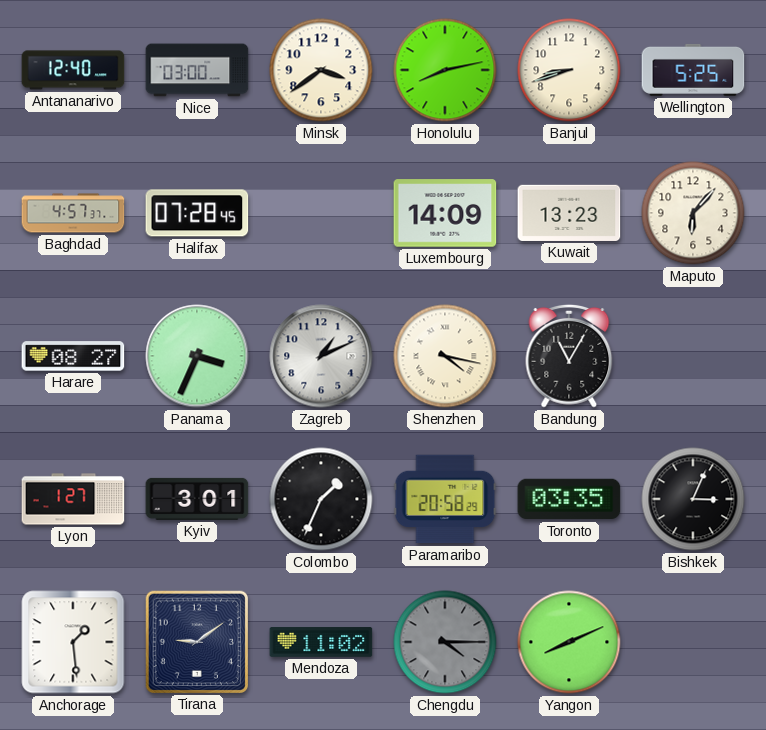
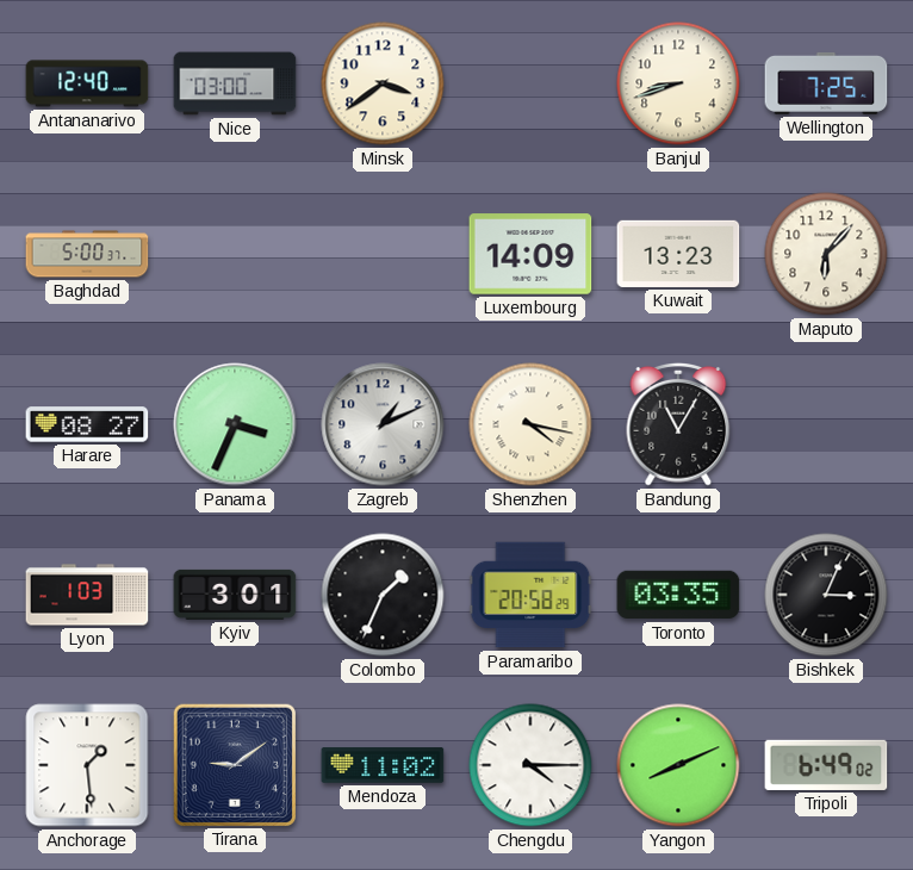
Honolulu: 8:13 -> none (445, 70)
Wellington: 5:25 -> 7:25 (826, 83)
Baghdad: 4:57 -> 5:00 (87, 254)
Halifax: 07:28 -> none (197, 213)
Lyon: 1:27 -> 1:03 (87, 595)
Chengdu dial: grey -> white (530, 765)
Tripoli: none -> 6:49 (826, 765)
